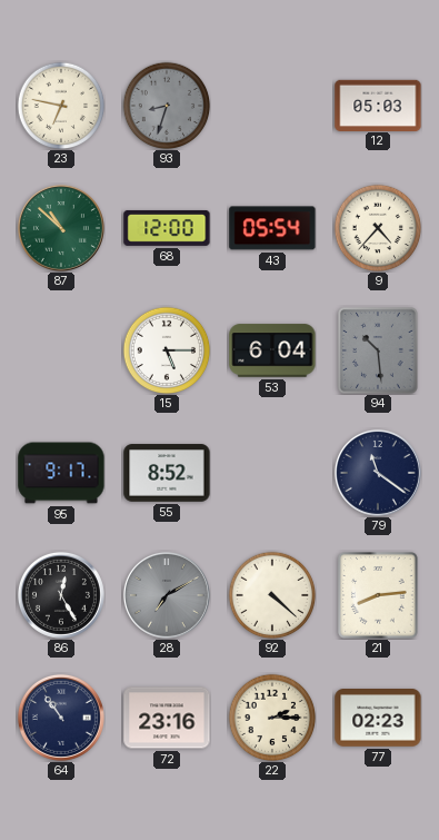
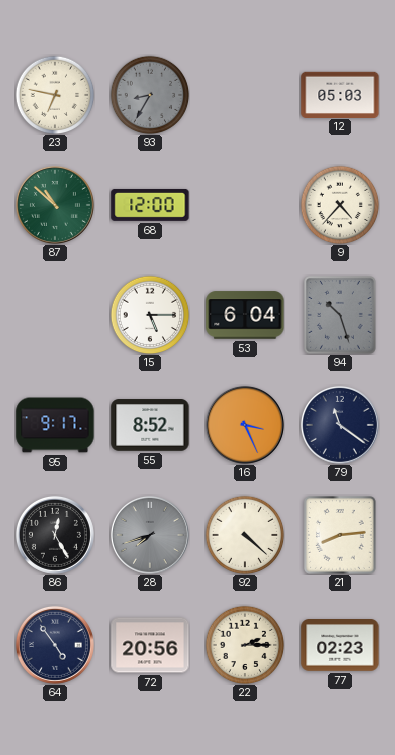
93: 8:33 -> 8:35 (150, 95)
43: 05:54 -> none (272, 228)
94: 10:29 -> 10:27 (341, 316)
16: none -> 3:26 (245, 425)
28: 7:10 -> 7:42 (150, 535)
64: 10:54 -> 4:54 (55, 645)
72: 23:16 -> 20:56 (150, 645)
